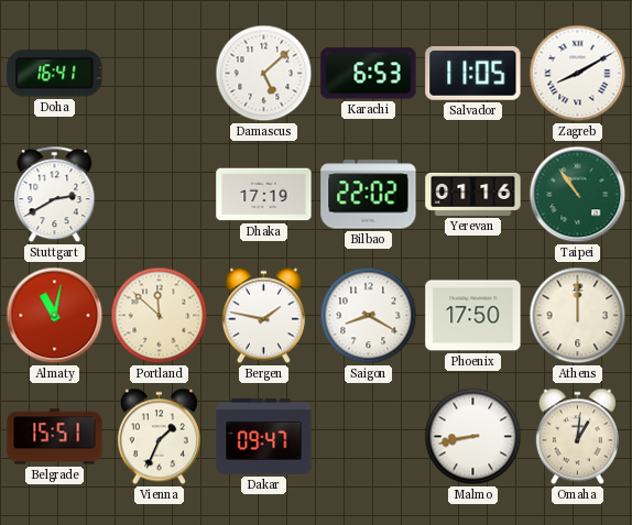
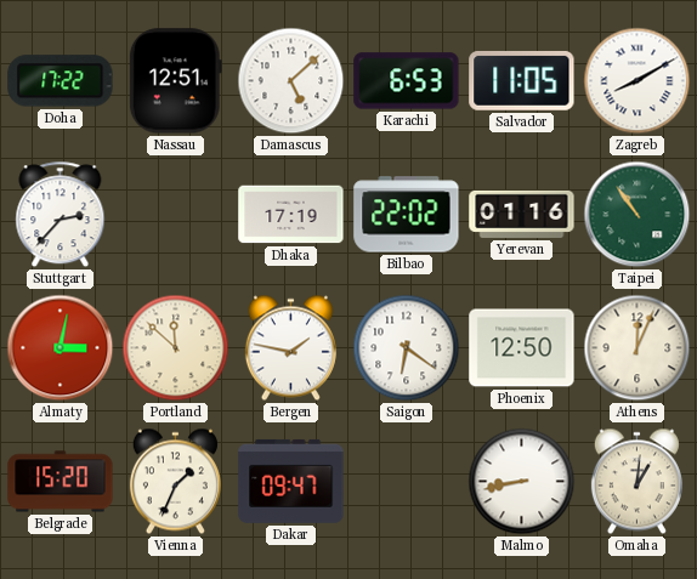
Doha: 16:41 -> 17:22 (61, 81)
Nassau: none -> 12:51 (175, 81)
Stuttgart: 2:40 -> 2:37 (61, 215)
Almaty: 11:02 -> 3:02 (61, 348)
Saigon: 8:20 -> 6:21 (407, 348)
Phoenix: 17:50 -> 12:50 (522, 348)
Athens: 12:00 -> 12:04 (637, 348)
Belgrade: 15:51 -> 15:20 (61, 482)
